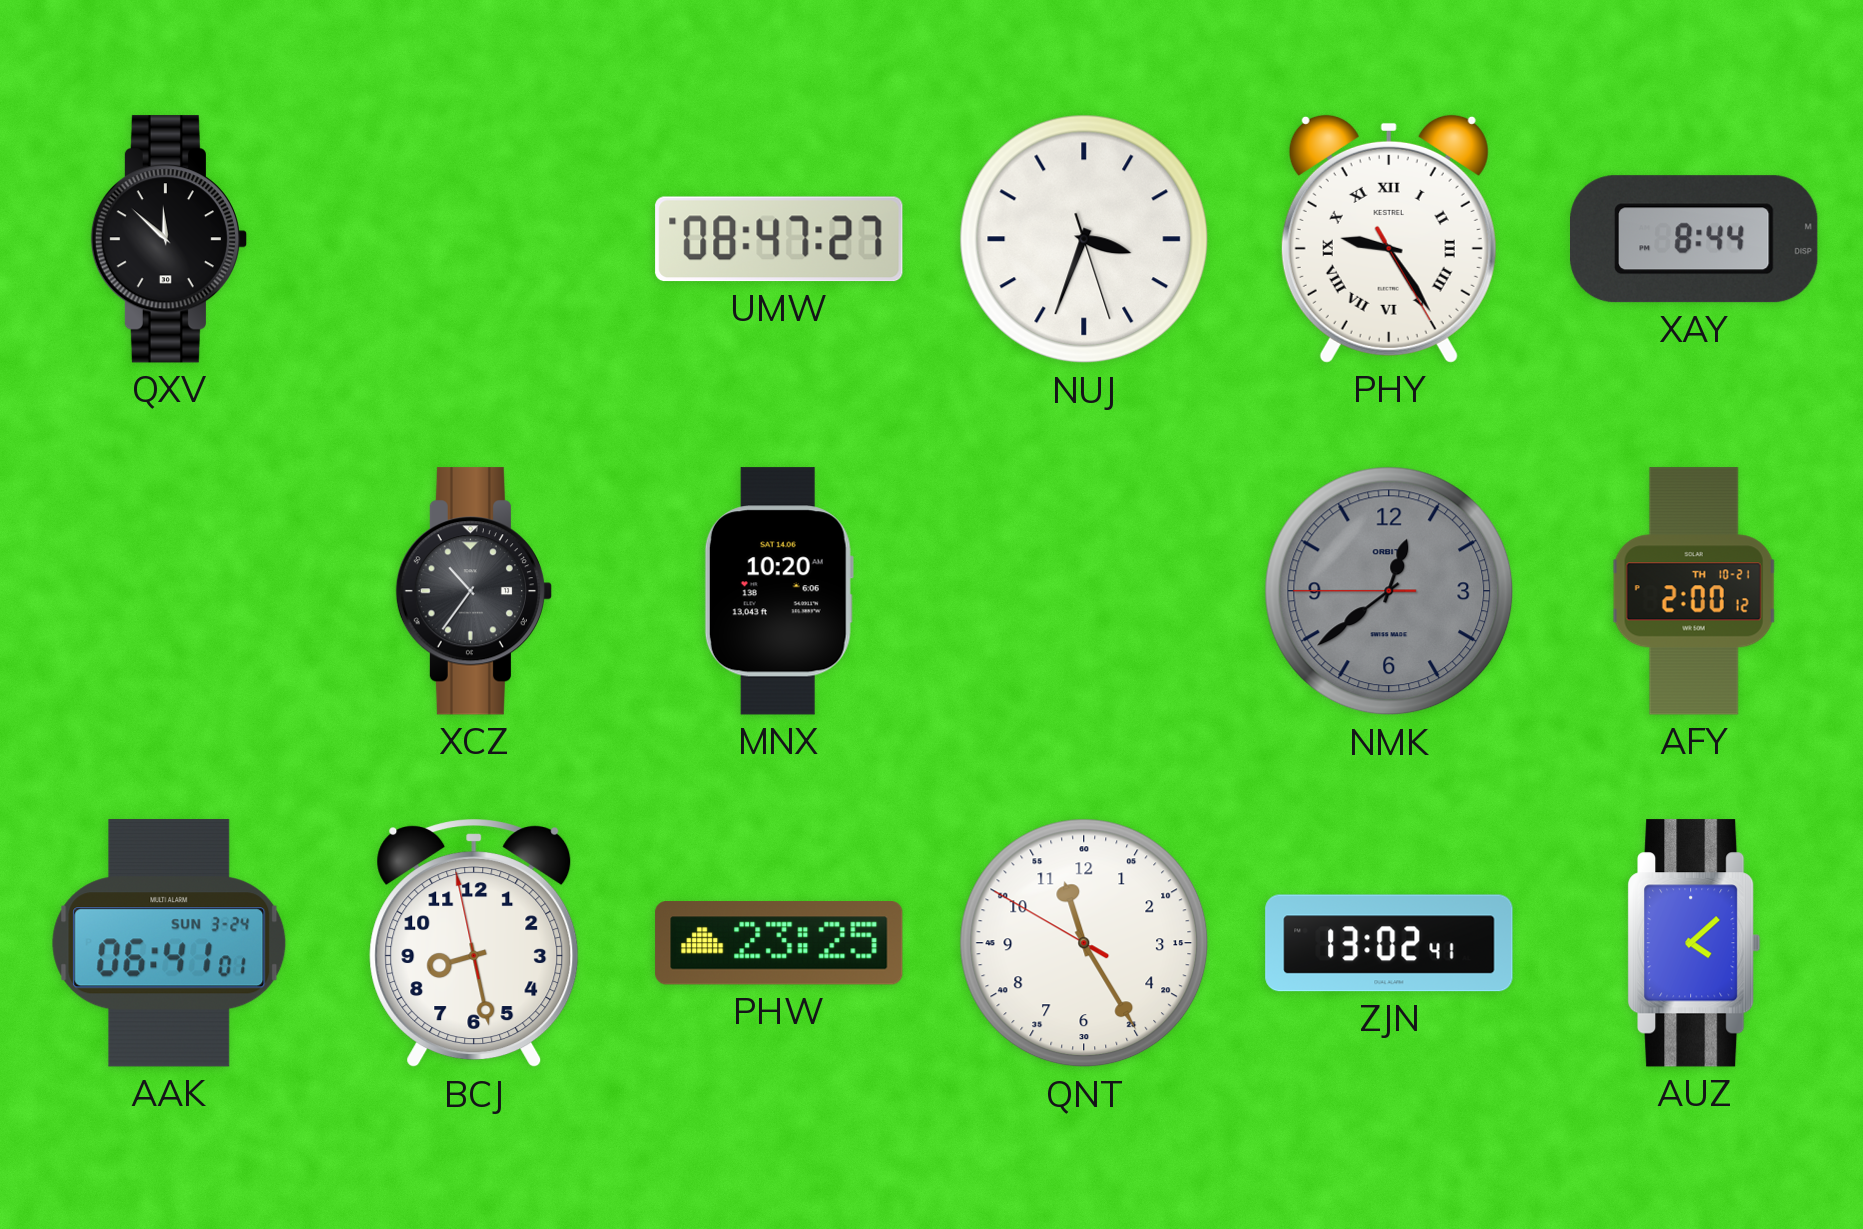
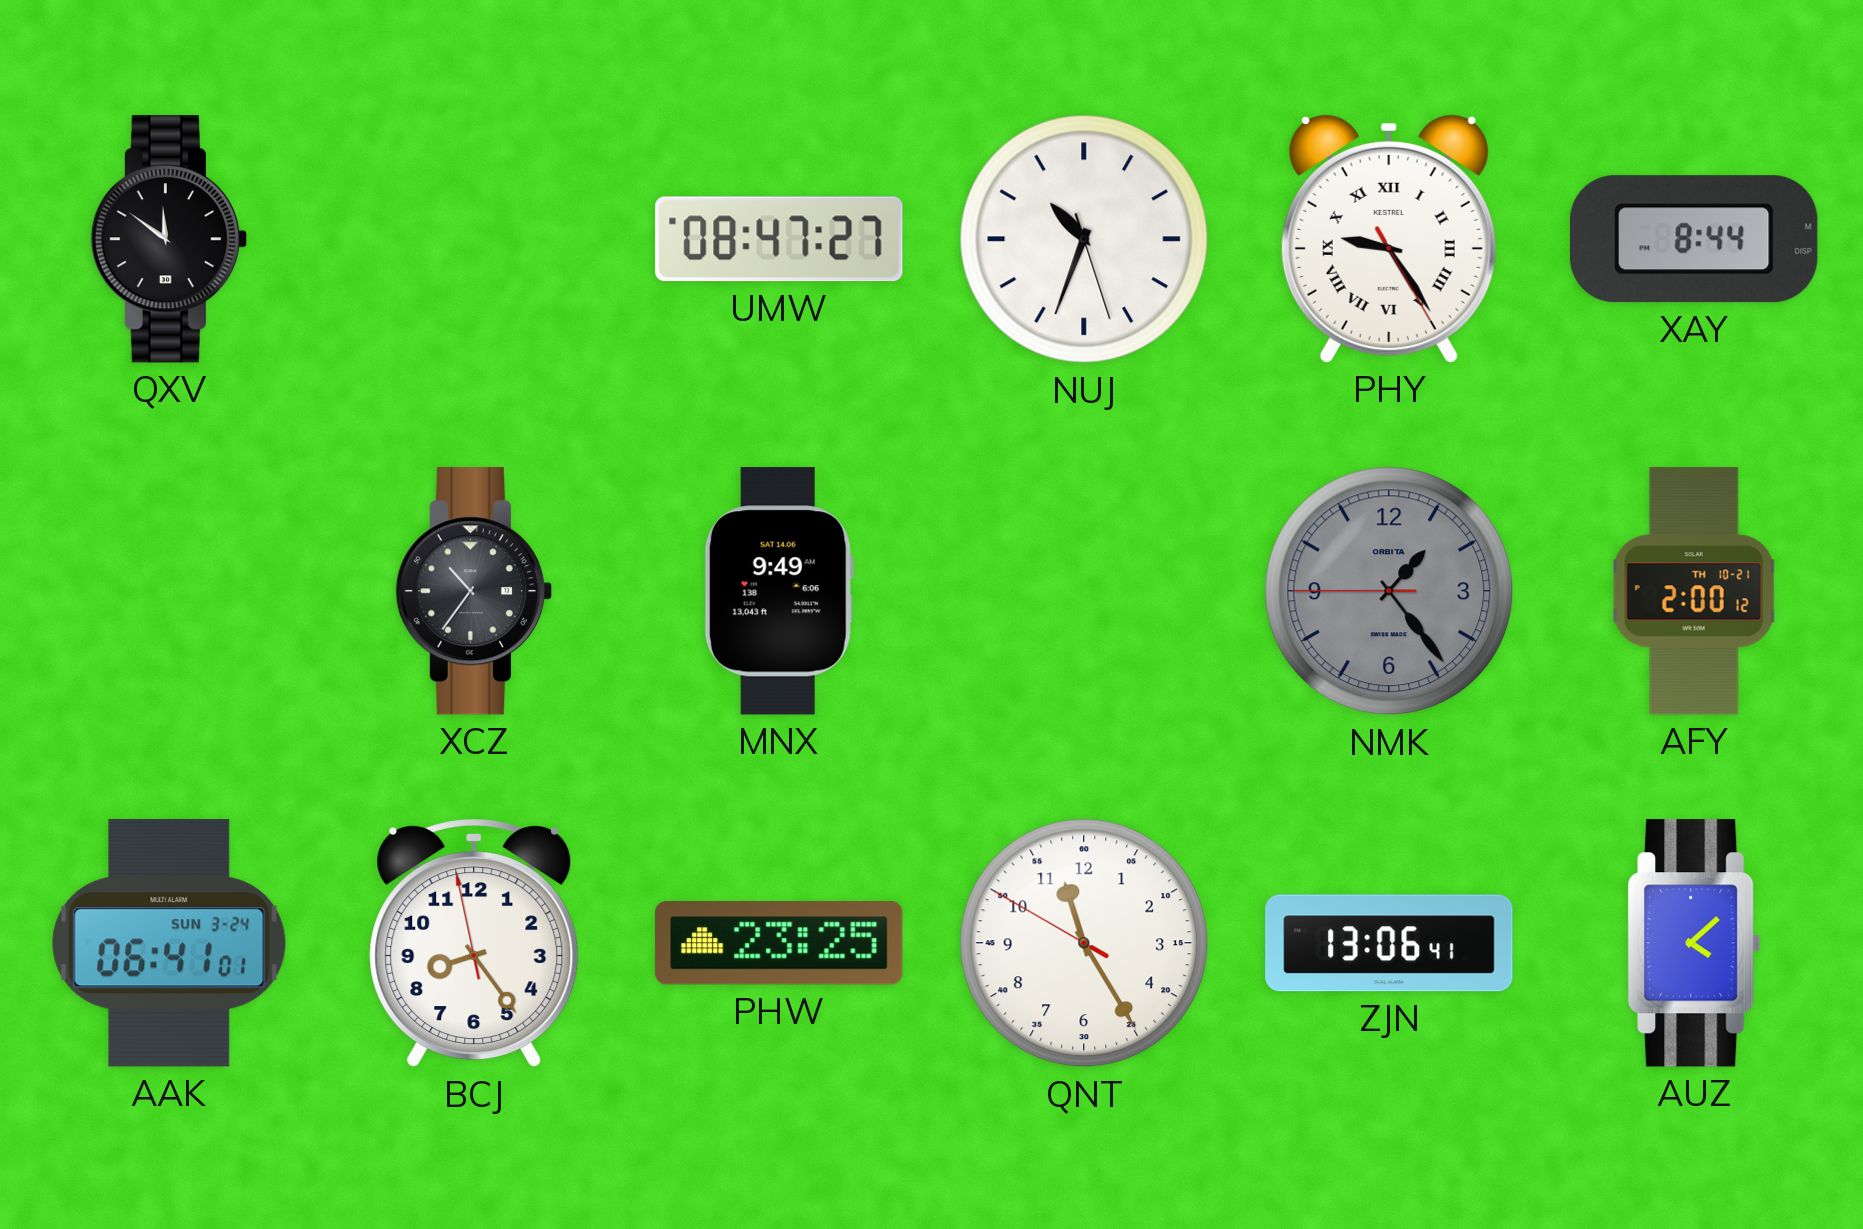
QXV: 11:52 -> 11:51 (168, 239)
NUJ: 3:33 -> 10:33 (1084, 239)
MNX: 10:20 -> 9:49 (779, 591)
NMK: 12:38 -> 1:23 (1389, 591)
BCJ: 8:27 -> 8:23 (474, 943)
ZJN: 13:02 -> 13:06 (1389, 943)
